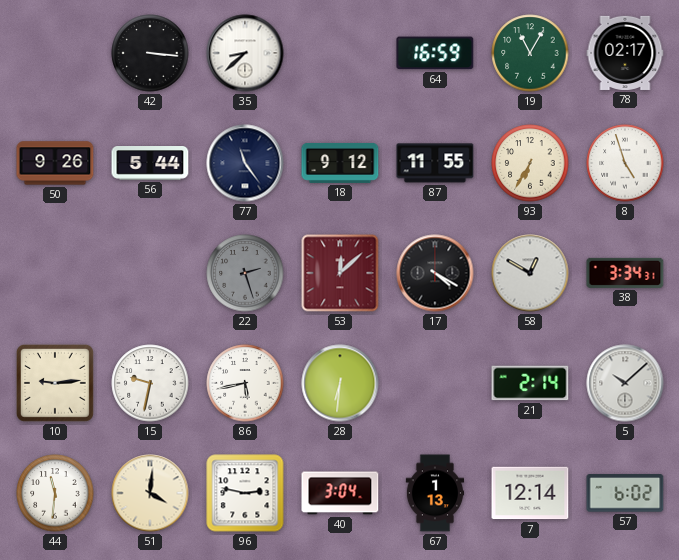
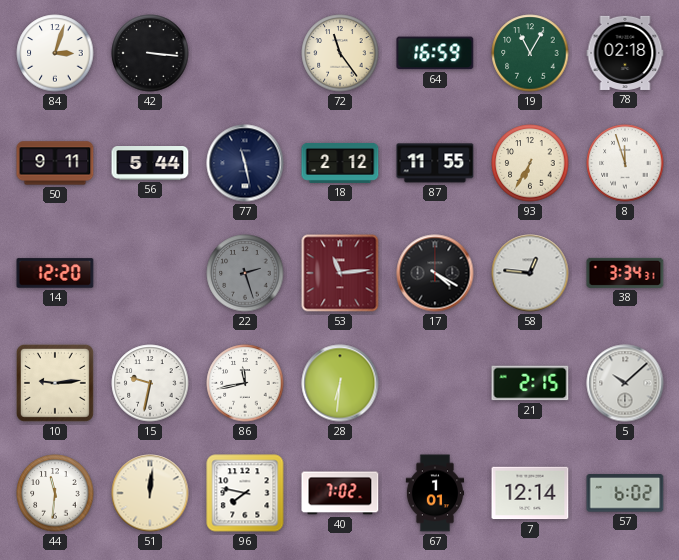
84: none -> 3:03 (55, 53)
35: 8:38 -> none (245, 53)
72: none -> 11:24 (340, 53)
78: 02:17 -> 02:18 (625, 53)
50: 9:26 -> 9:11 (55, 163)
77: 11:24 -> 11:28 (245, 163)
18: 9:12 -> 2:12 (340, 163)
8: 4:57 -> 11:57 (625, 163)
14: none -> 12:20 (55, 273)
53: 12:08 -> 11:14 (340, 273)
58: 12:50 -> 12:46 (530, 273)
86: 5:43 -> 11:43 (245, 383)
21: 2:14 -> 2:15 (530, 383)
51: 4:01 -> 12:01 (150, 493)
96: 2:47 -> 7:47 (245, 493)
40: 3:04 -> 7:02 (340, 493)
67: 1:13 -> 1:01 (435, 493)
